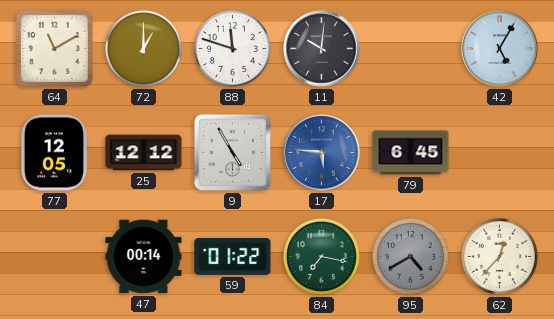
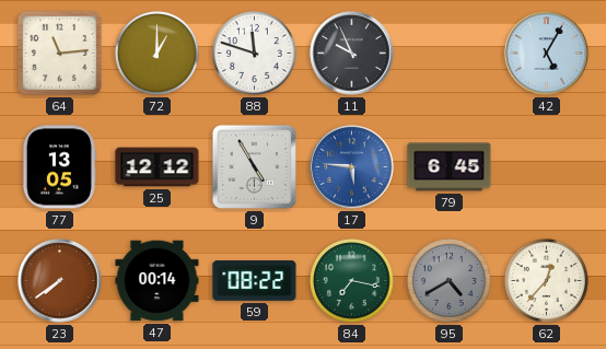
64: 11:10 -> 11:14 (59, 53)
11: 10:01 -> 9:56 (352, 54)
77: 12:05 -> 13:05 (59, 167)
23: none -> 7:39 (60, 281)
59: 01:22 -> 08:22 (255, 281)
